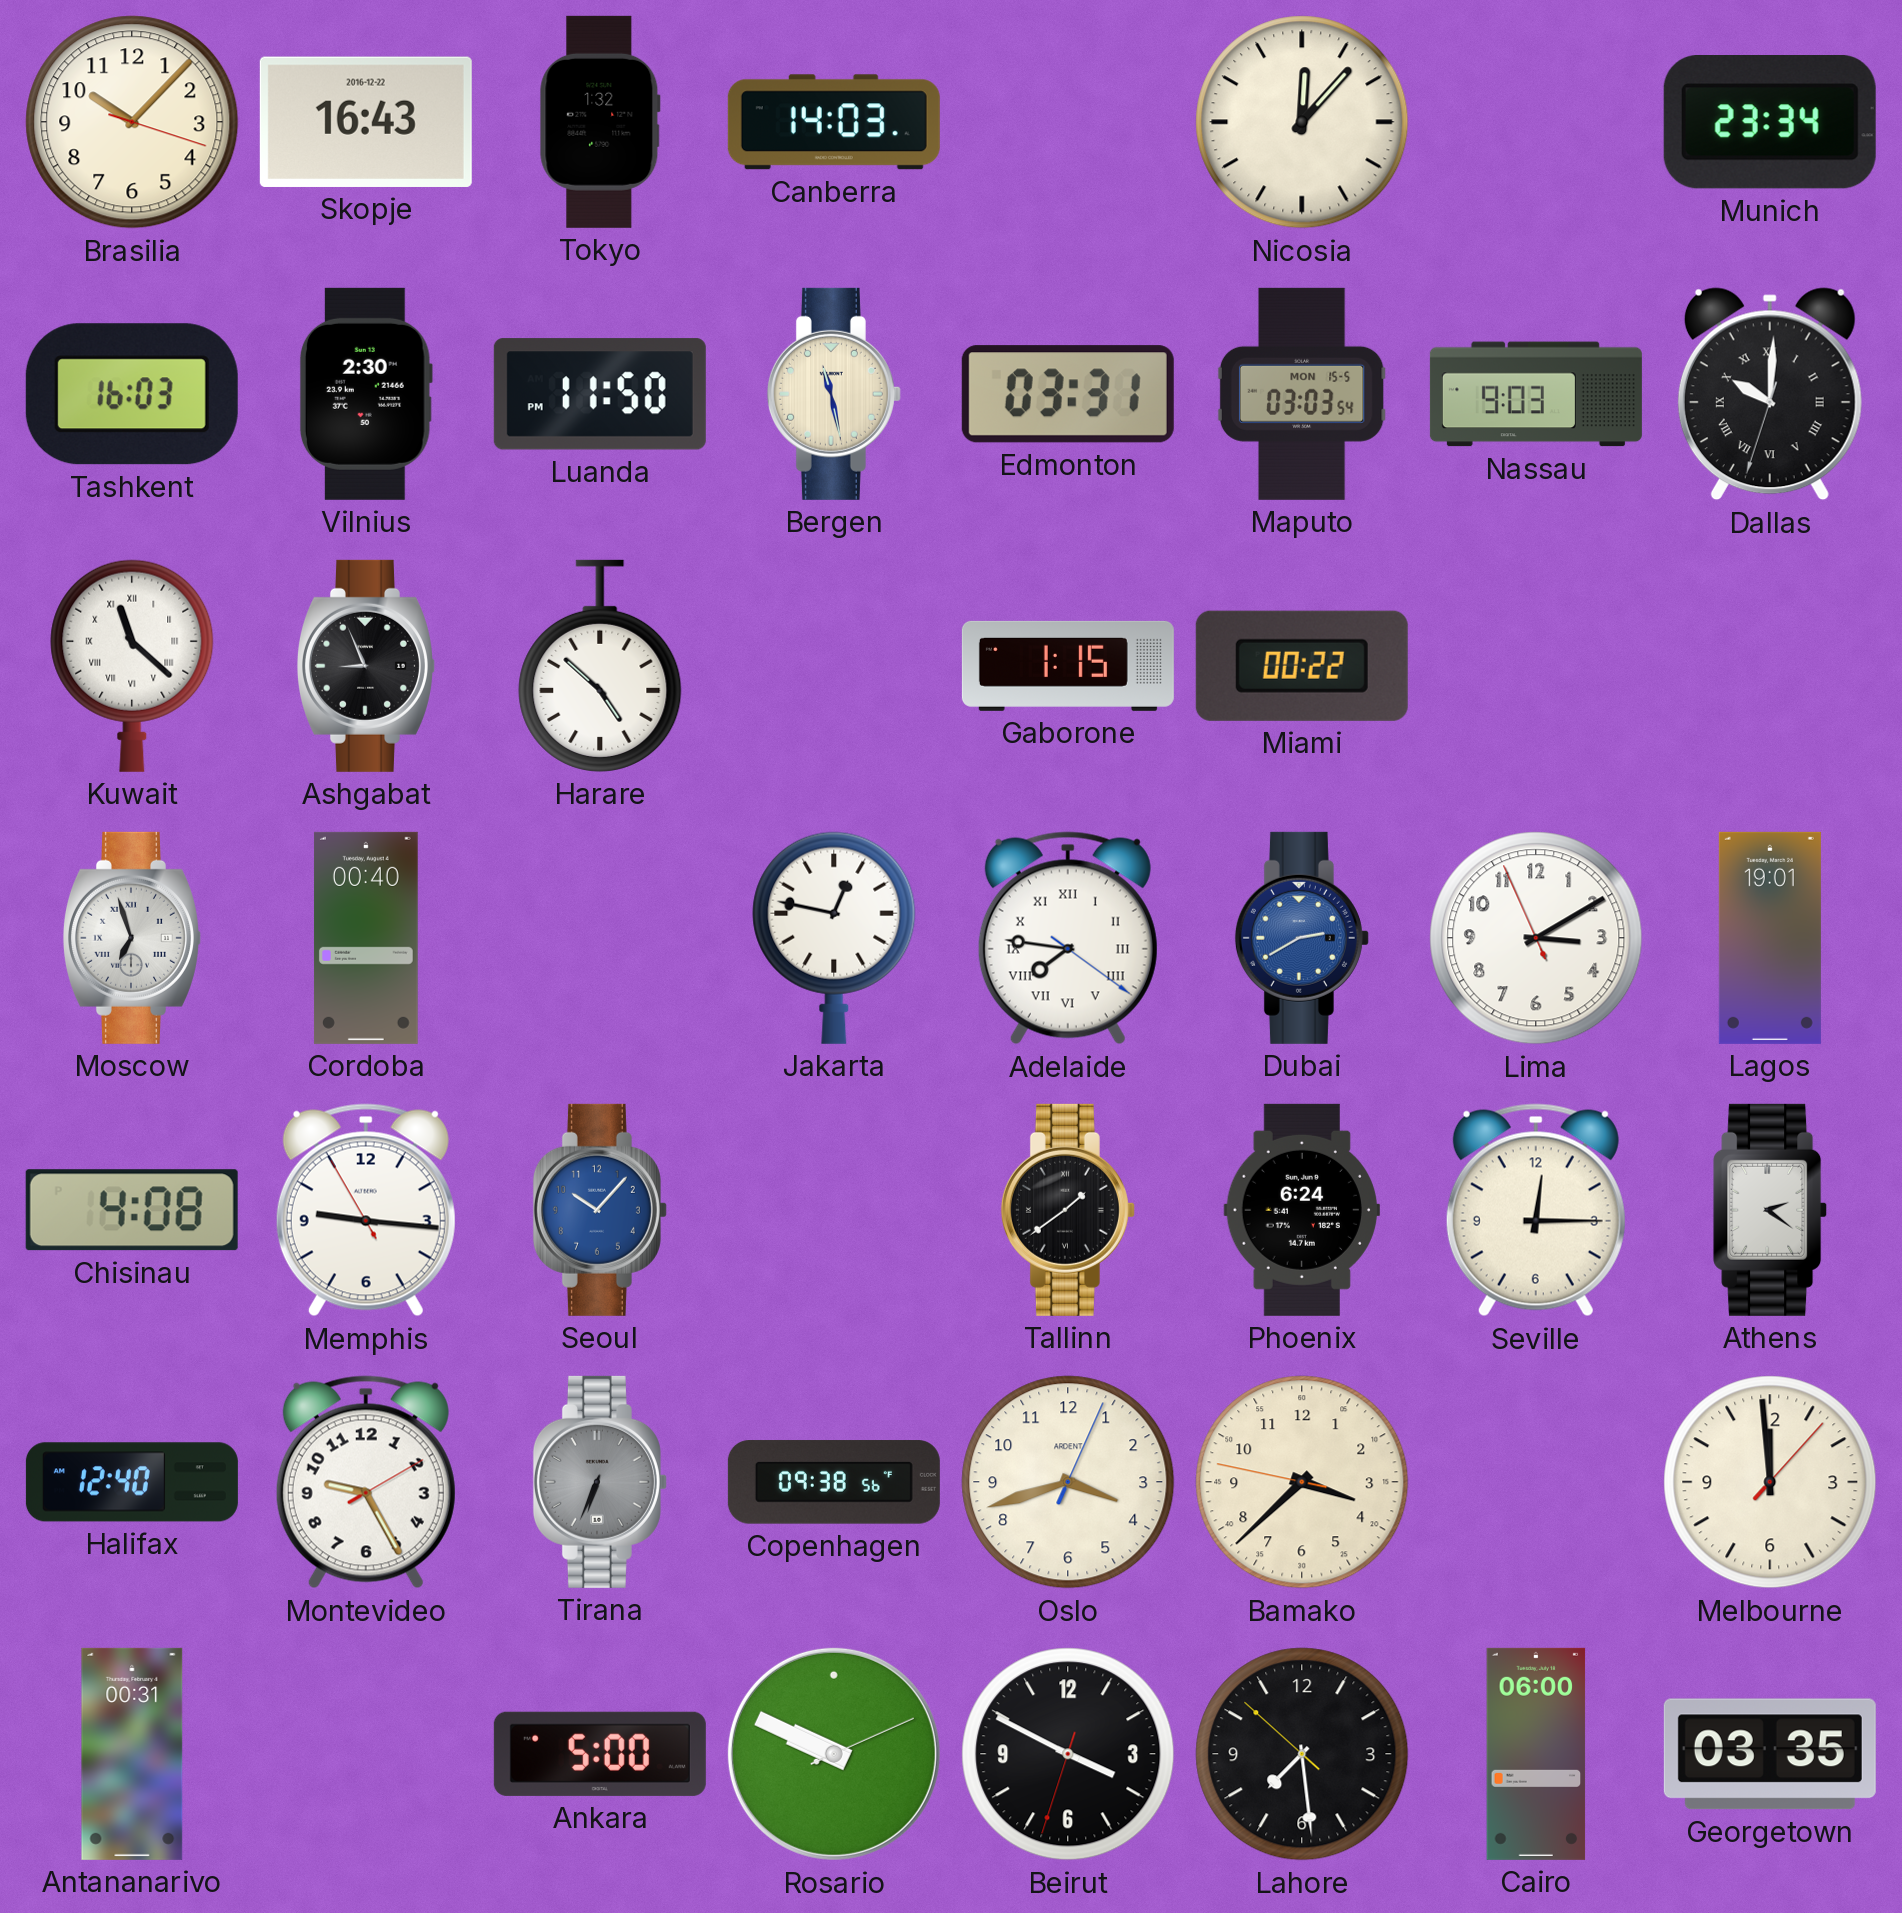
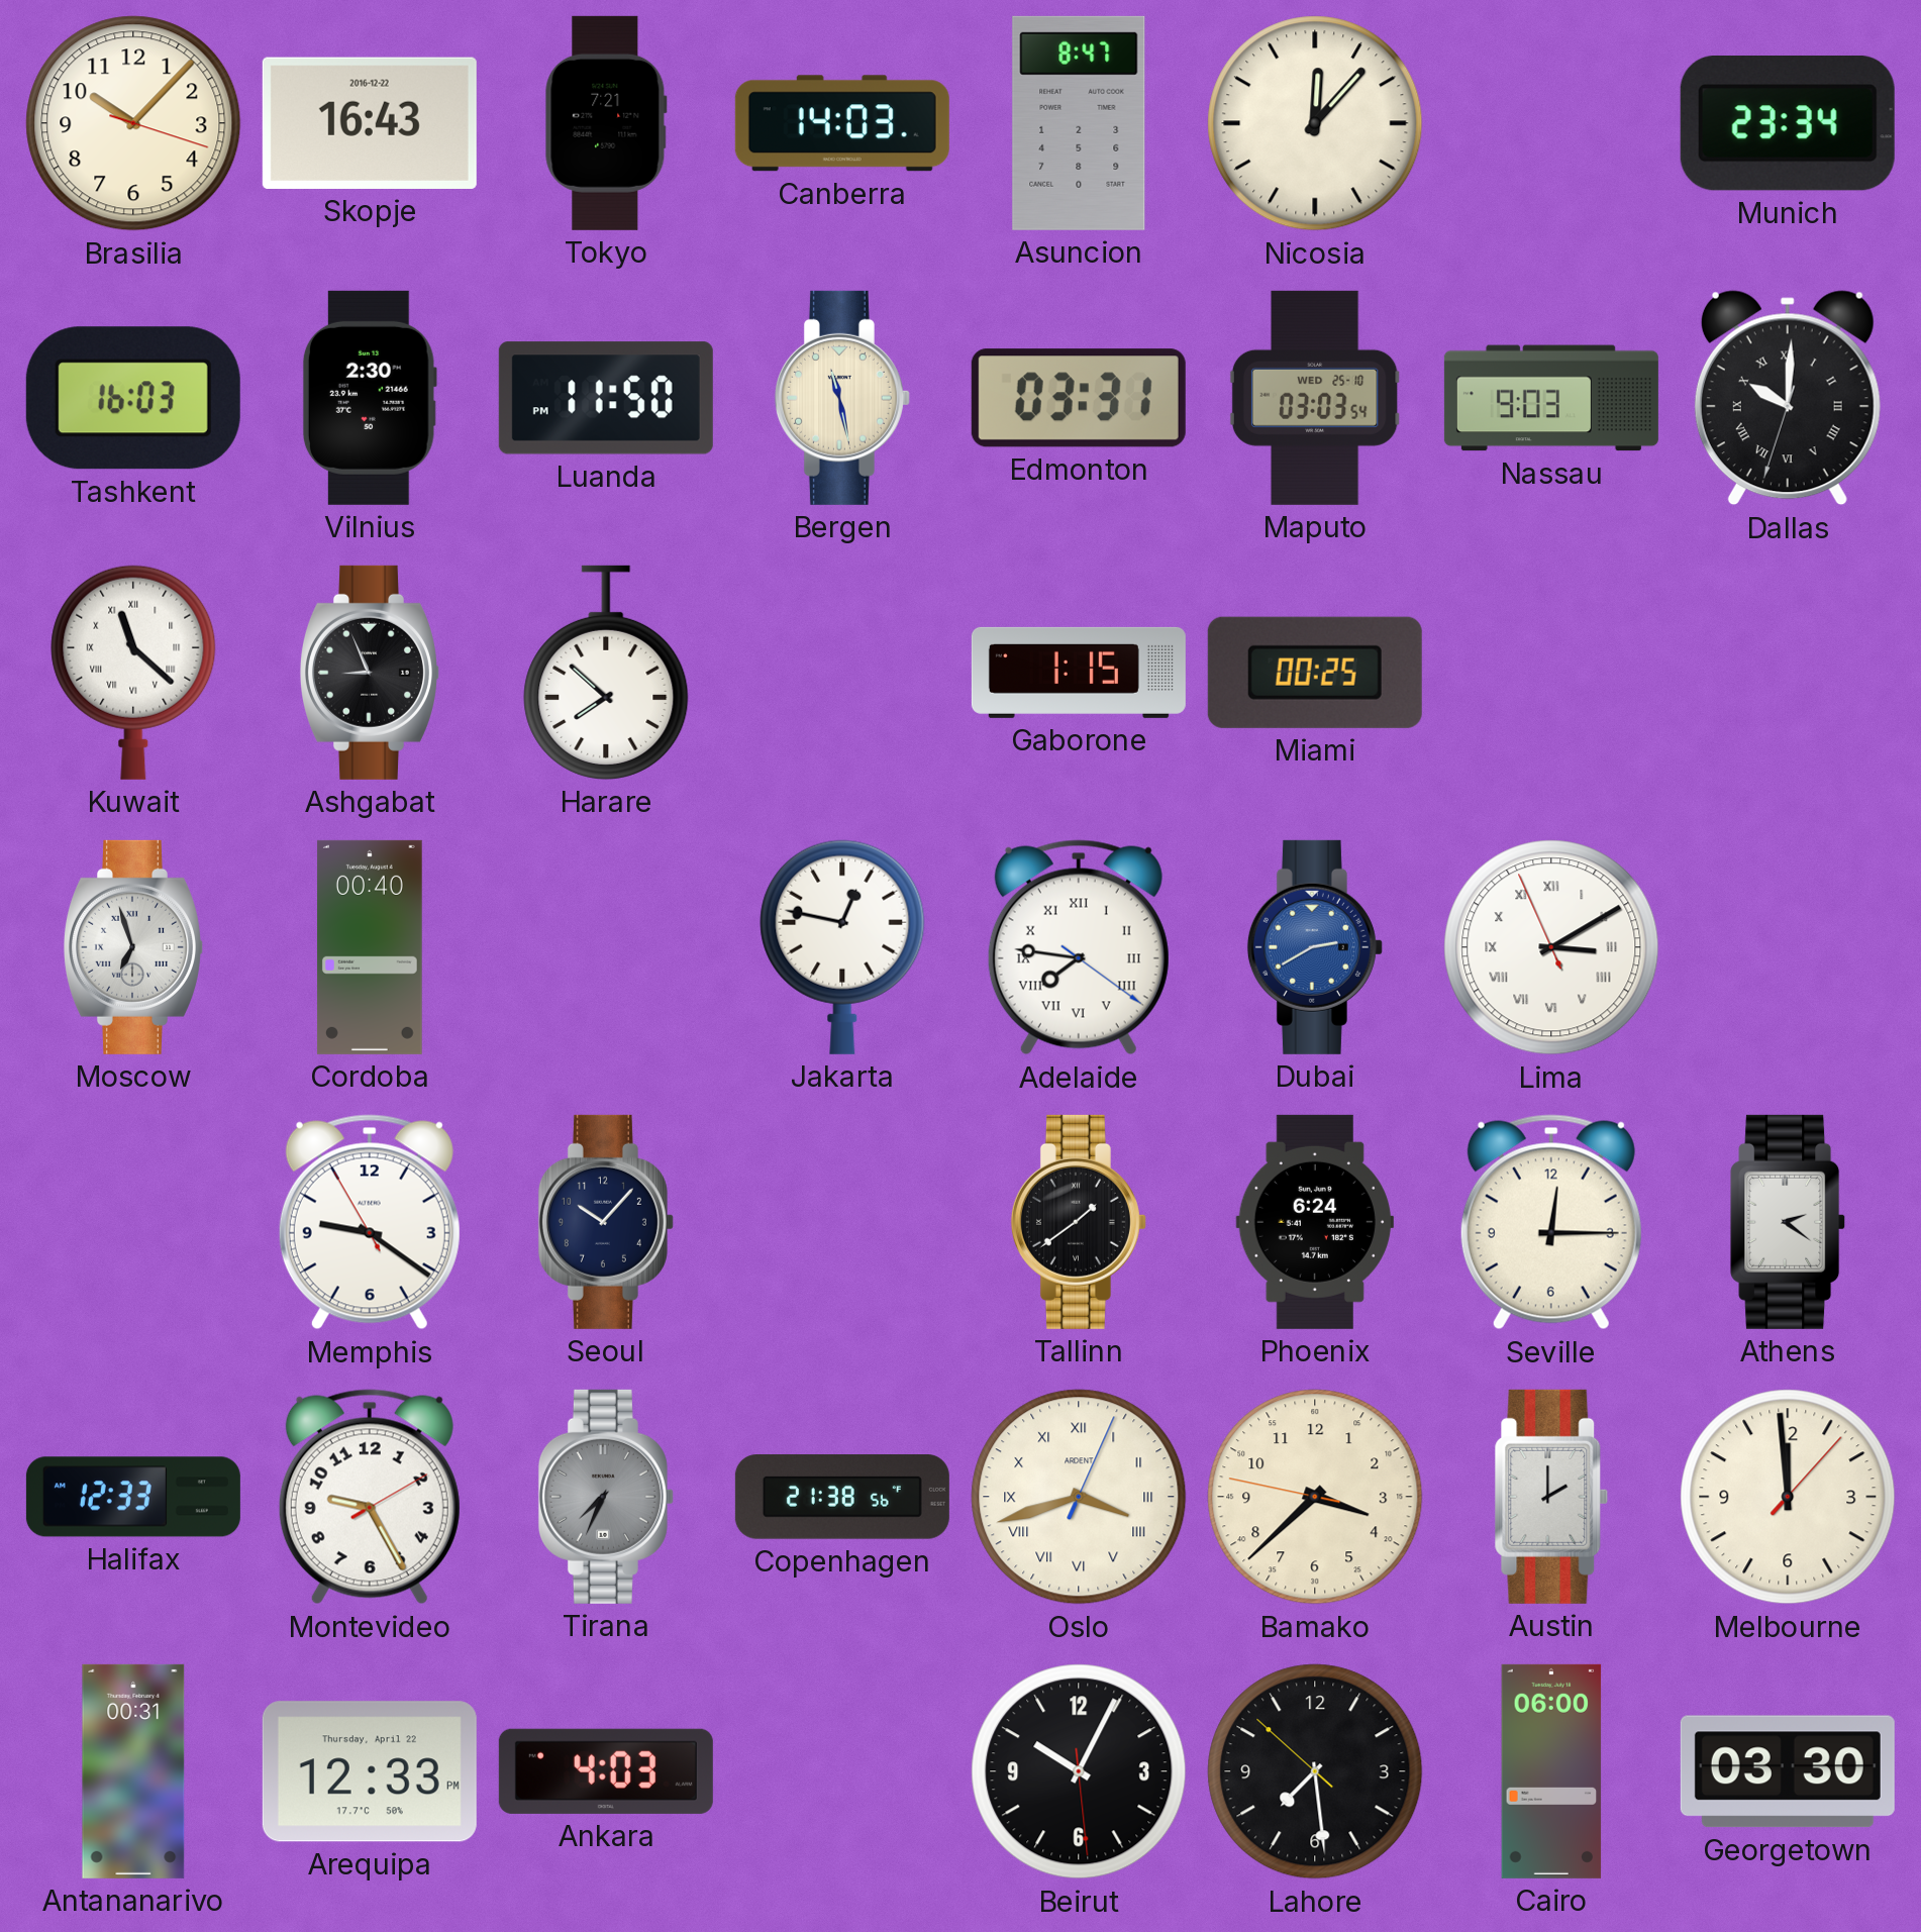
Tokyo: 1:32 -> 7:21 (606, 123)
Asuncion: none -> 8:47 (1079, 123)
Maputo date: MON 15-5 -> WED 25-10 (1315, 398)
Harare: 4:52 -> 7:52 (606, 673)
Miami: 00:22 -> 00:25 (1315, 673)
Lima numerals: Arabic -> Roman (1551, 947)
Lagos: 19:01 -> none (1770, 938)
Chisinau: 4:08 -> none (132, 1210)
Memphis: 9:15 -> 9:20 (370, 1222)
Seoul dial: blue -> navy (606, 1222)
Halifax: 12:40 -> 12:33 (133, 1497)
Tirana: 6:34 -> 7:34 (606, 1497)
Copenhagen: 09:38 -> 21:38 (842, 1497)
Oslo numerals: Arabic -> Roman (1079, 1497)
Austin: none -> 2:00 (1551, 1497)
Arequipa: none -> 12:33 (370, 1771)
Ankara: 5:00 -> 4:03 (606, 1771)
Rosario: 9:49 -> none (834, 1754)
Beirut: 3:49 -> 10:04 (1079, 1771)
Georgetown: 03:35 -> 03:30 (1788, 1771)
